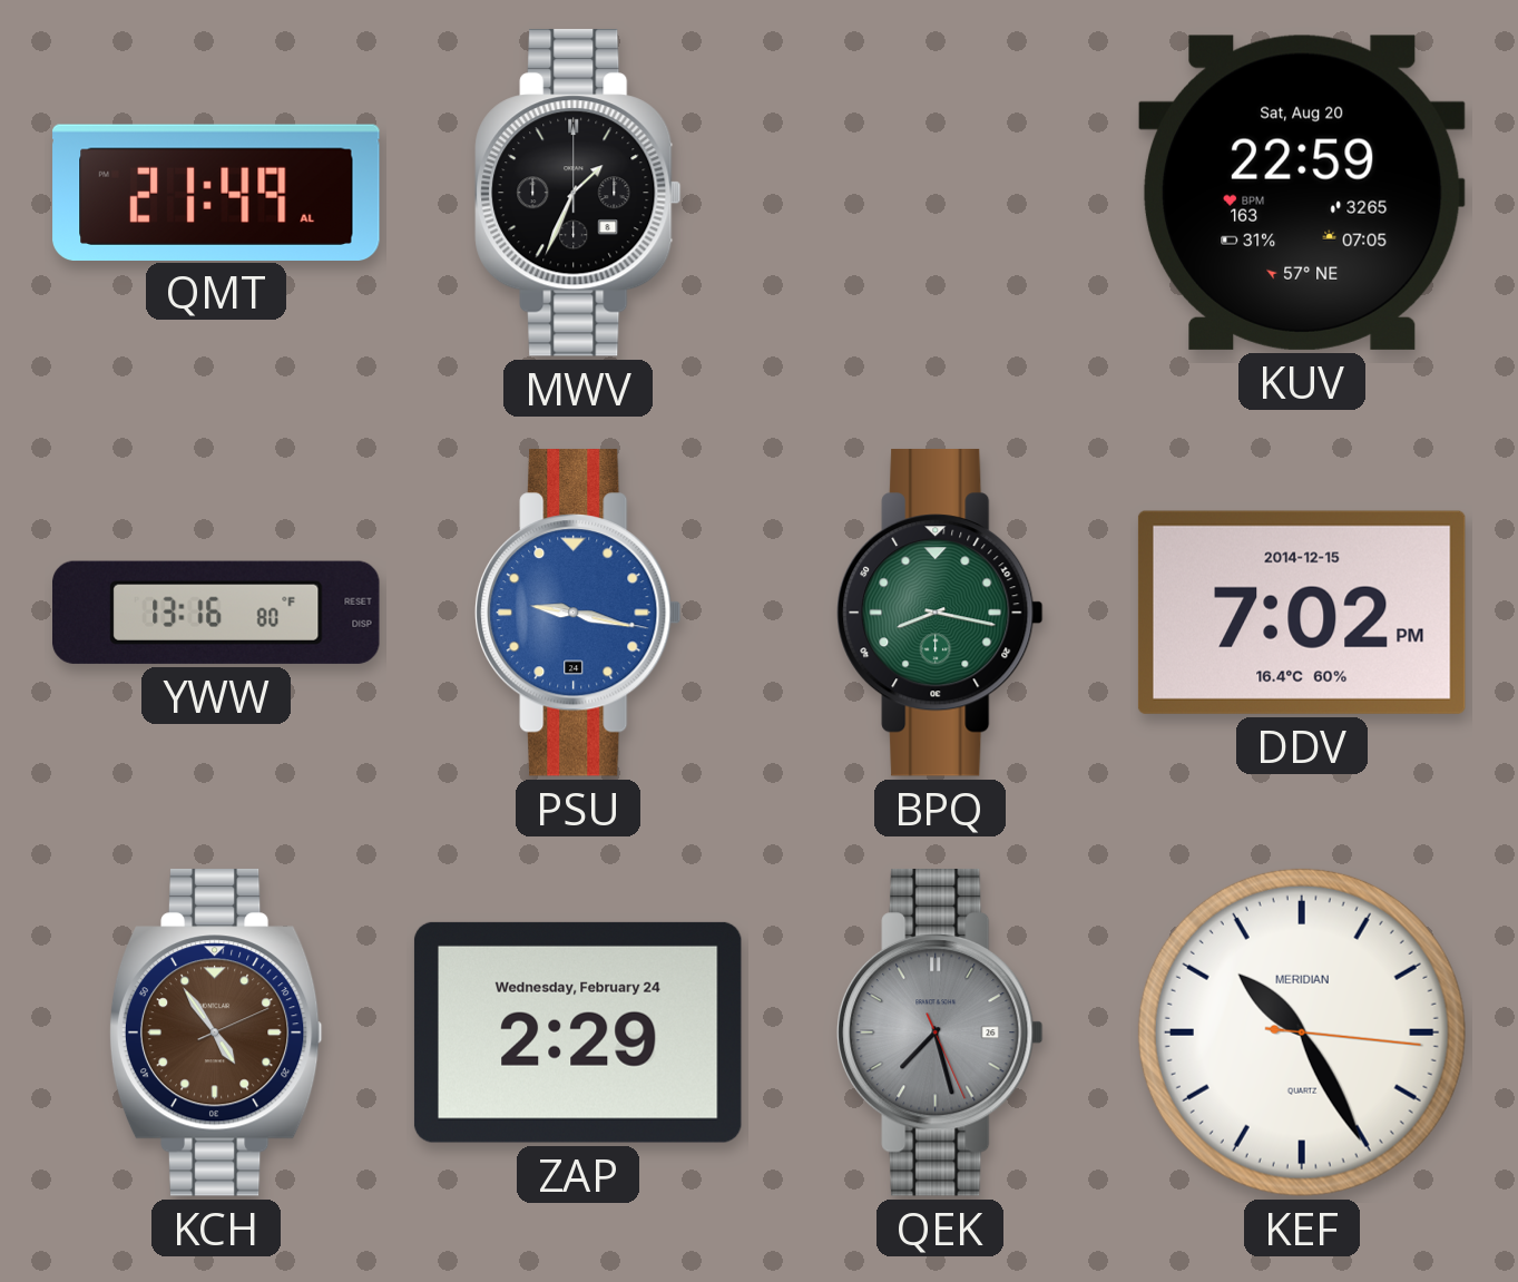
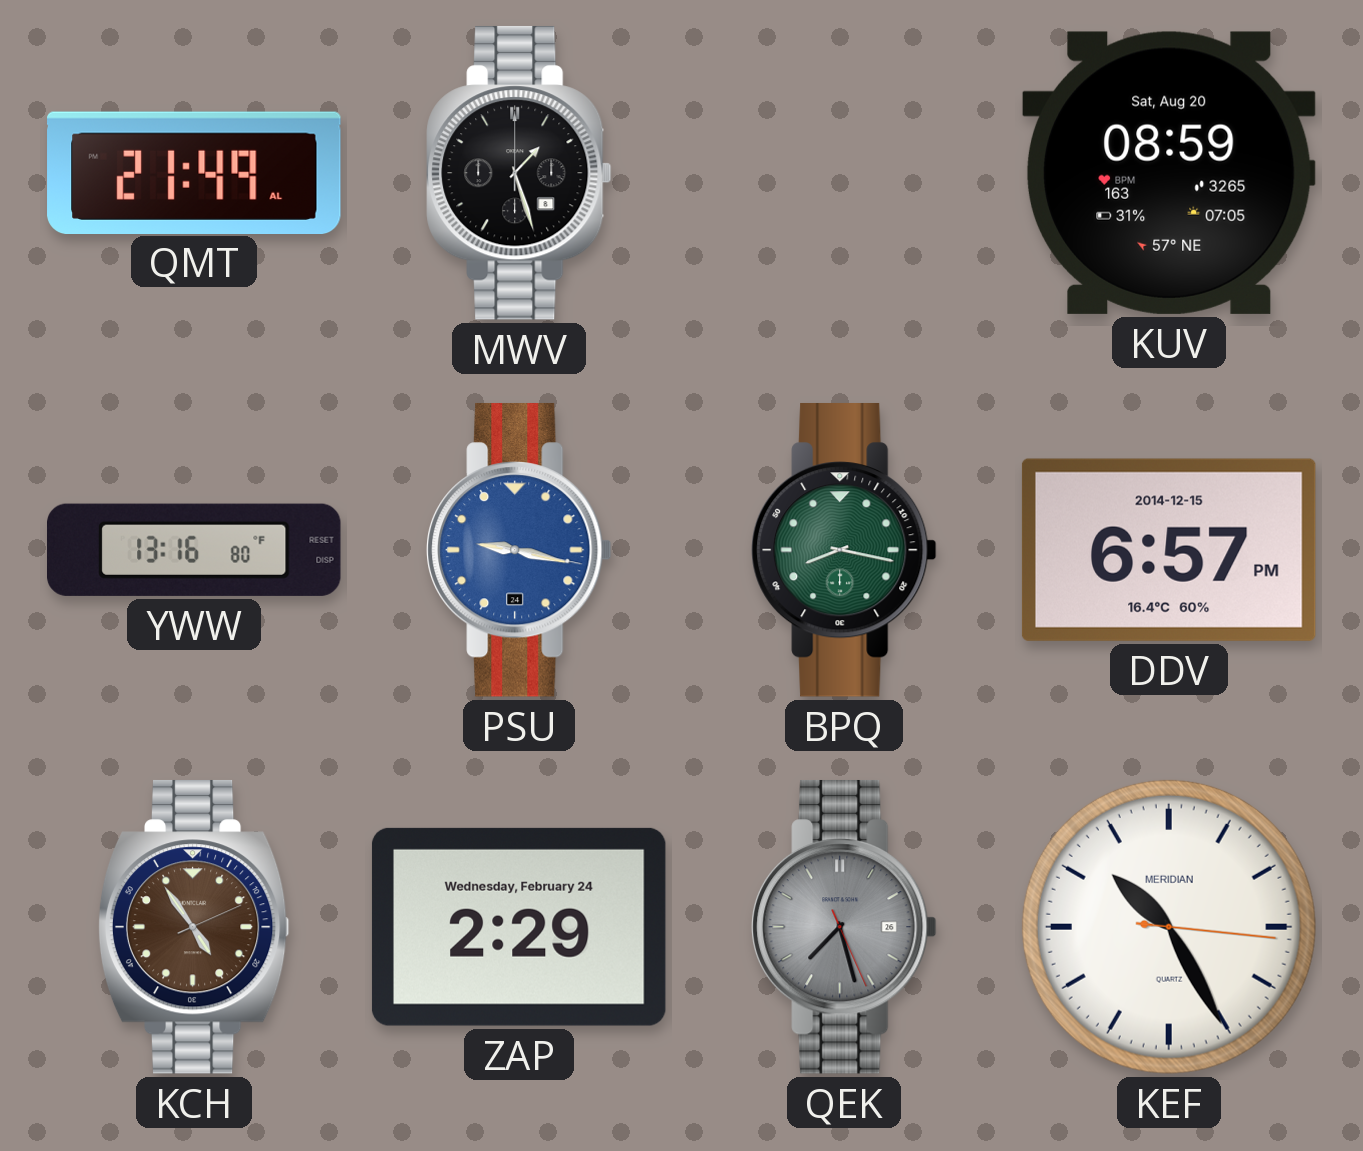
MWV: 1:34 -> 1:27 (519, 173)
KUV: 22:59 -> 08:59 (1169, 173)
DDV: 7:02 -> 6:57 (1169, 550)
